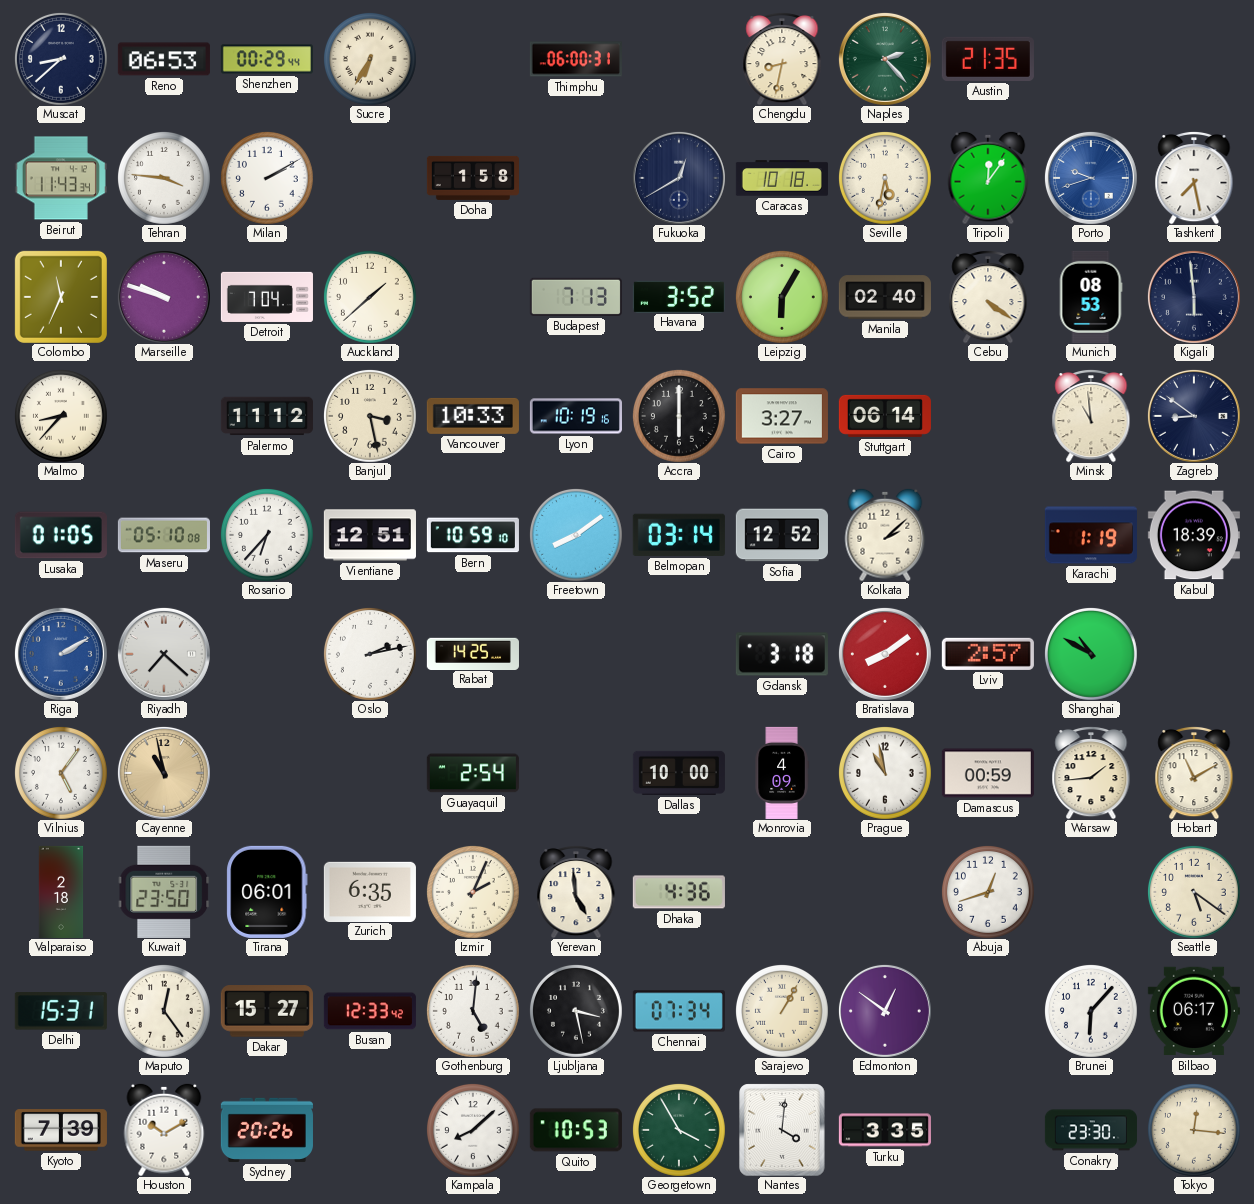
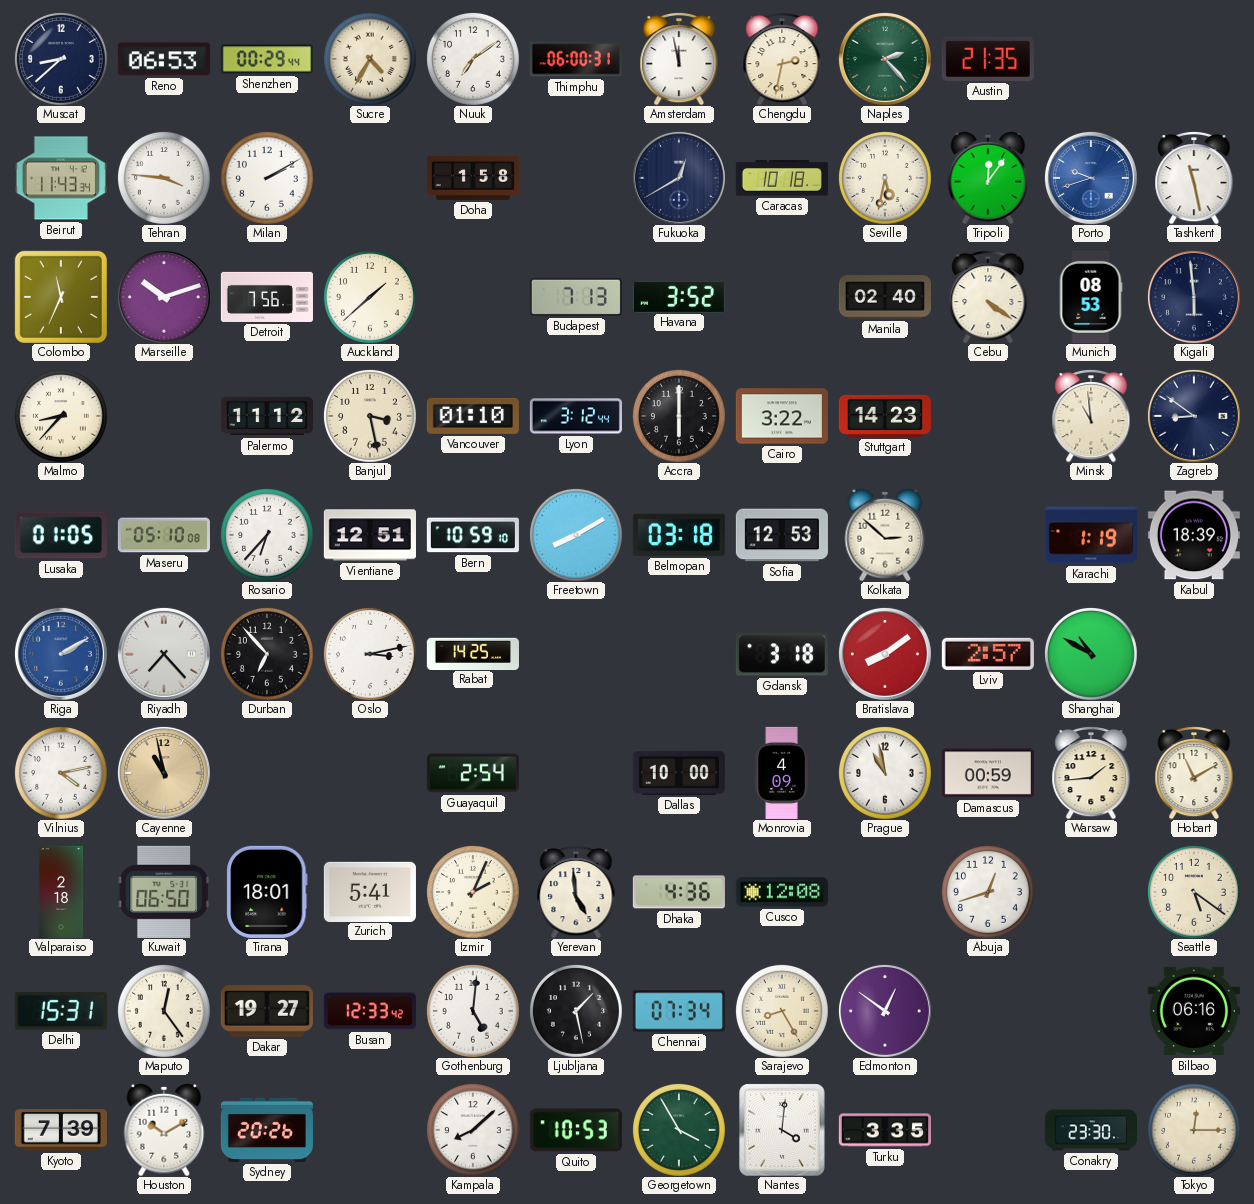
Sucre: 6:35 -> 4:35 (370, 59)
Nuuk: none -> 7:09 (473, 59)
Amsterdam: none -> 11:58 (679, 59)
Chengdu: 8:32 -> 2:32 (782, 59)
Tashkent: 7:28 -> 11:28 (1194, 178)
Marseille: 9:48 -> 10:12 (164, 297)
Detroit: 7:04 -> 7:56 (267, 297)
Leipzig: 6:05 -> none (782, 297)
Vancouver: 10:33 -> 01:10 (473, 416)
Lyon: 10:19 -> 3:12 (576, 416)
Cairo: 3:27 -> 3:22 (782, 416)
Stuttgart: 06:14 -> 14:23 (885, 416)
Freetown: 8:09 -> 8:10 (576, 535)
Belmopan: 03:14 -> 03:18 (679, 535)
Sofia: 12:52 -> 12:53 (782, 535)
Kolkata: 2:08 -> 2:52 (885, 535)
Riyadh: 7:22 -> 7:23 (164, 654)
Durban: none -> 6:53 (267, 654)
Oslo: 2:13 -> 3:13 (370, 654)
Vilnius: 5:06 -> 4:13 (61, 773)
Kuwait: 23:50 -> 06:50 (164, 892)
Tirana: 06:01 -> 18:01 (267, 892)
Zurich: 6:35 -> 5:41 (370, 891)
Cusco: none -> 12:08 (782, 892)
Dakar: 15:27 -> 19:27 (267, 1011)
Ljubljana: 3:28 -> 1:28 (576, 1011)
Sarajevo: 1:05 -> 8:25 (782, 1011)
Brunei: 6:07 -> none (1091, 1011)
Bilbao: 06:17 -> 06:16 (1194, 1011)
Tokyo: 12:16 -> 12:15 (1194, 1130)
